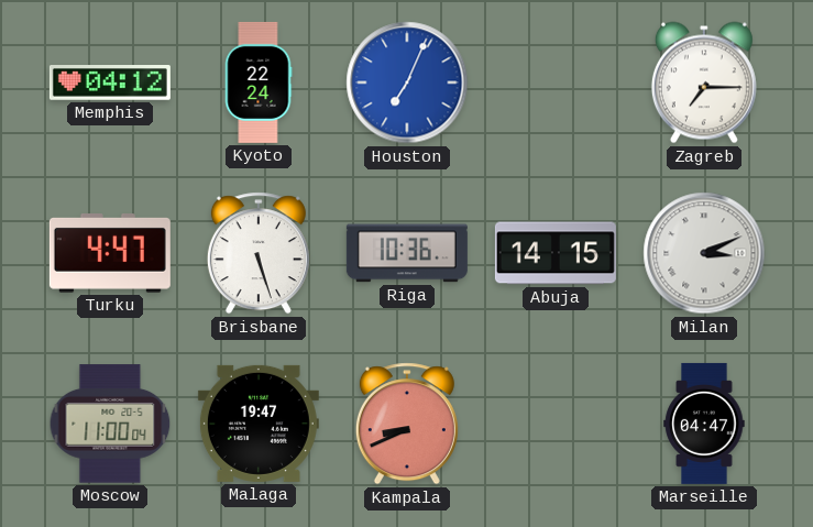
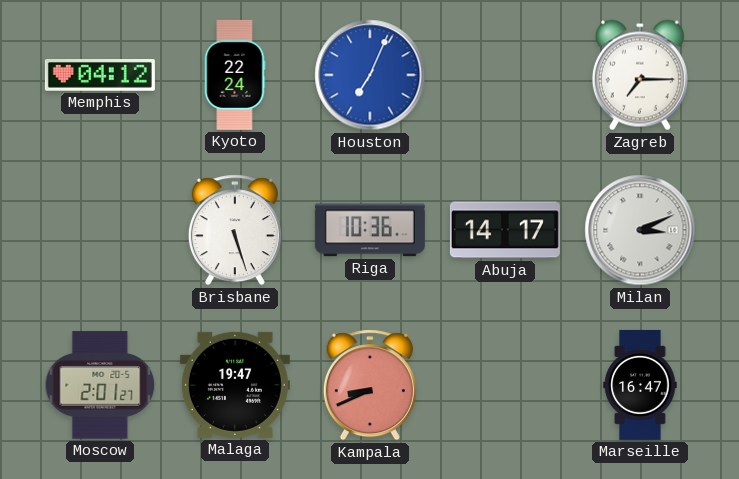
Turku: 4:47 -> none (110, 254)
Abuja: 14:15 -> 14:17 (505, 230)
Moscow: 11:00 -> 2:01 (100, 385)
Marseille: 04:47 -> 16:47 (640, 385)
